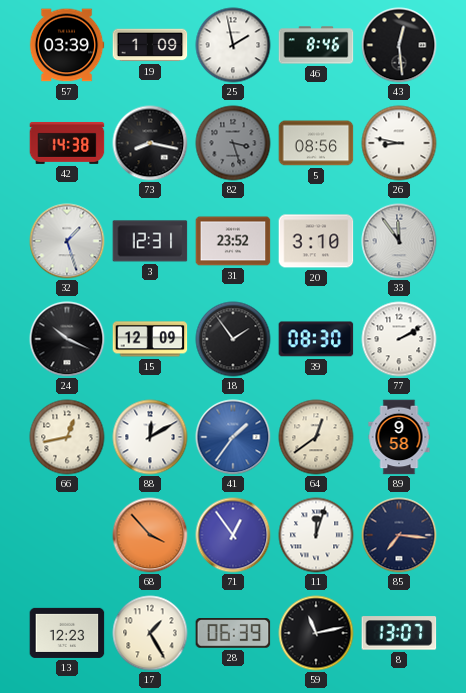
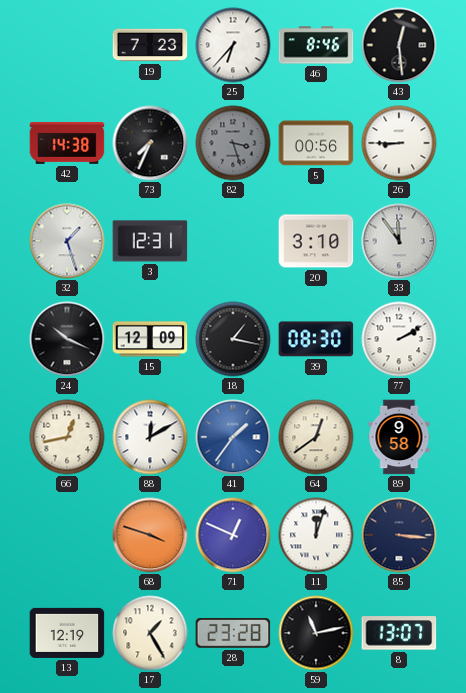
57: 03:39 -> none (67, 45)
19: 1:09 -> 7:23 (150, 45)
25: 1:58 -> 6:37 (233, 45)
73: 8:17 -> 7:34 (150, 143)
5: 08:56 -> 00:56 (316, 143)
26: 8:47 -> 8:45 (399, 143)
31: 23:52 -> none (233, 241)
18: 1:54 -> 1:17 (233, 339)
68: 3:53 -> 3:48 (150, 535)
71: 12:54 -> 12:49 (233, 535)
85: 7:16 -> 3:16 (399, 535)
13: 12:23 -> 12:19 (67, 633)
28: 06:39 -> 23:28 (233, 633)
